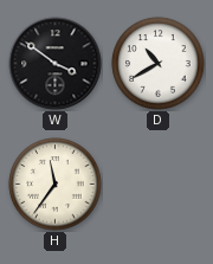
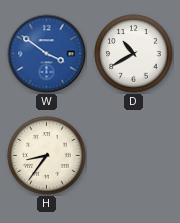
W dial: black -> blue (47, 54)
H: 11:36 -> 8:36 (47, 156)
